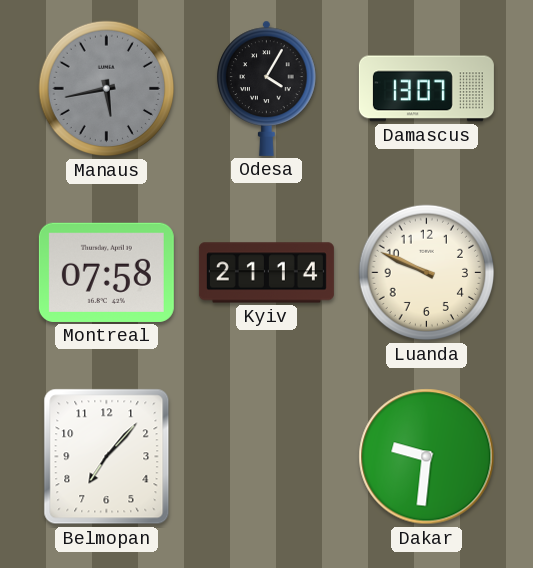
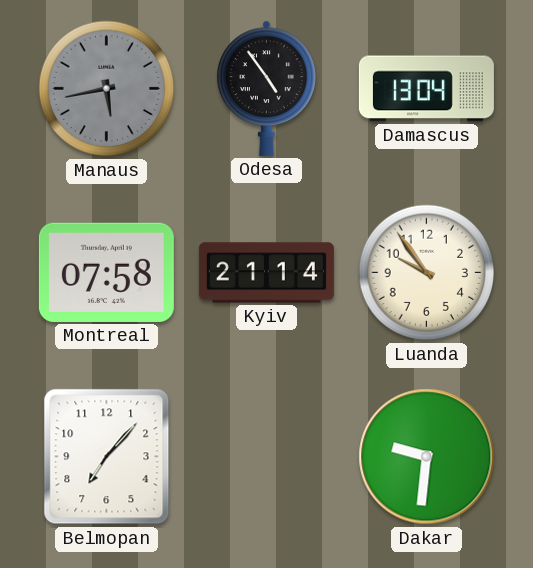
Odesa: 4:05 -> 4:54 (267, 88)
Damascus: 13:07 -> 13:04 (426, 89)
Luanda: 9:49 -> 9:54 (427, 273)
